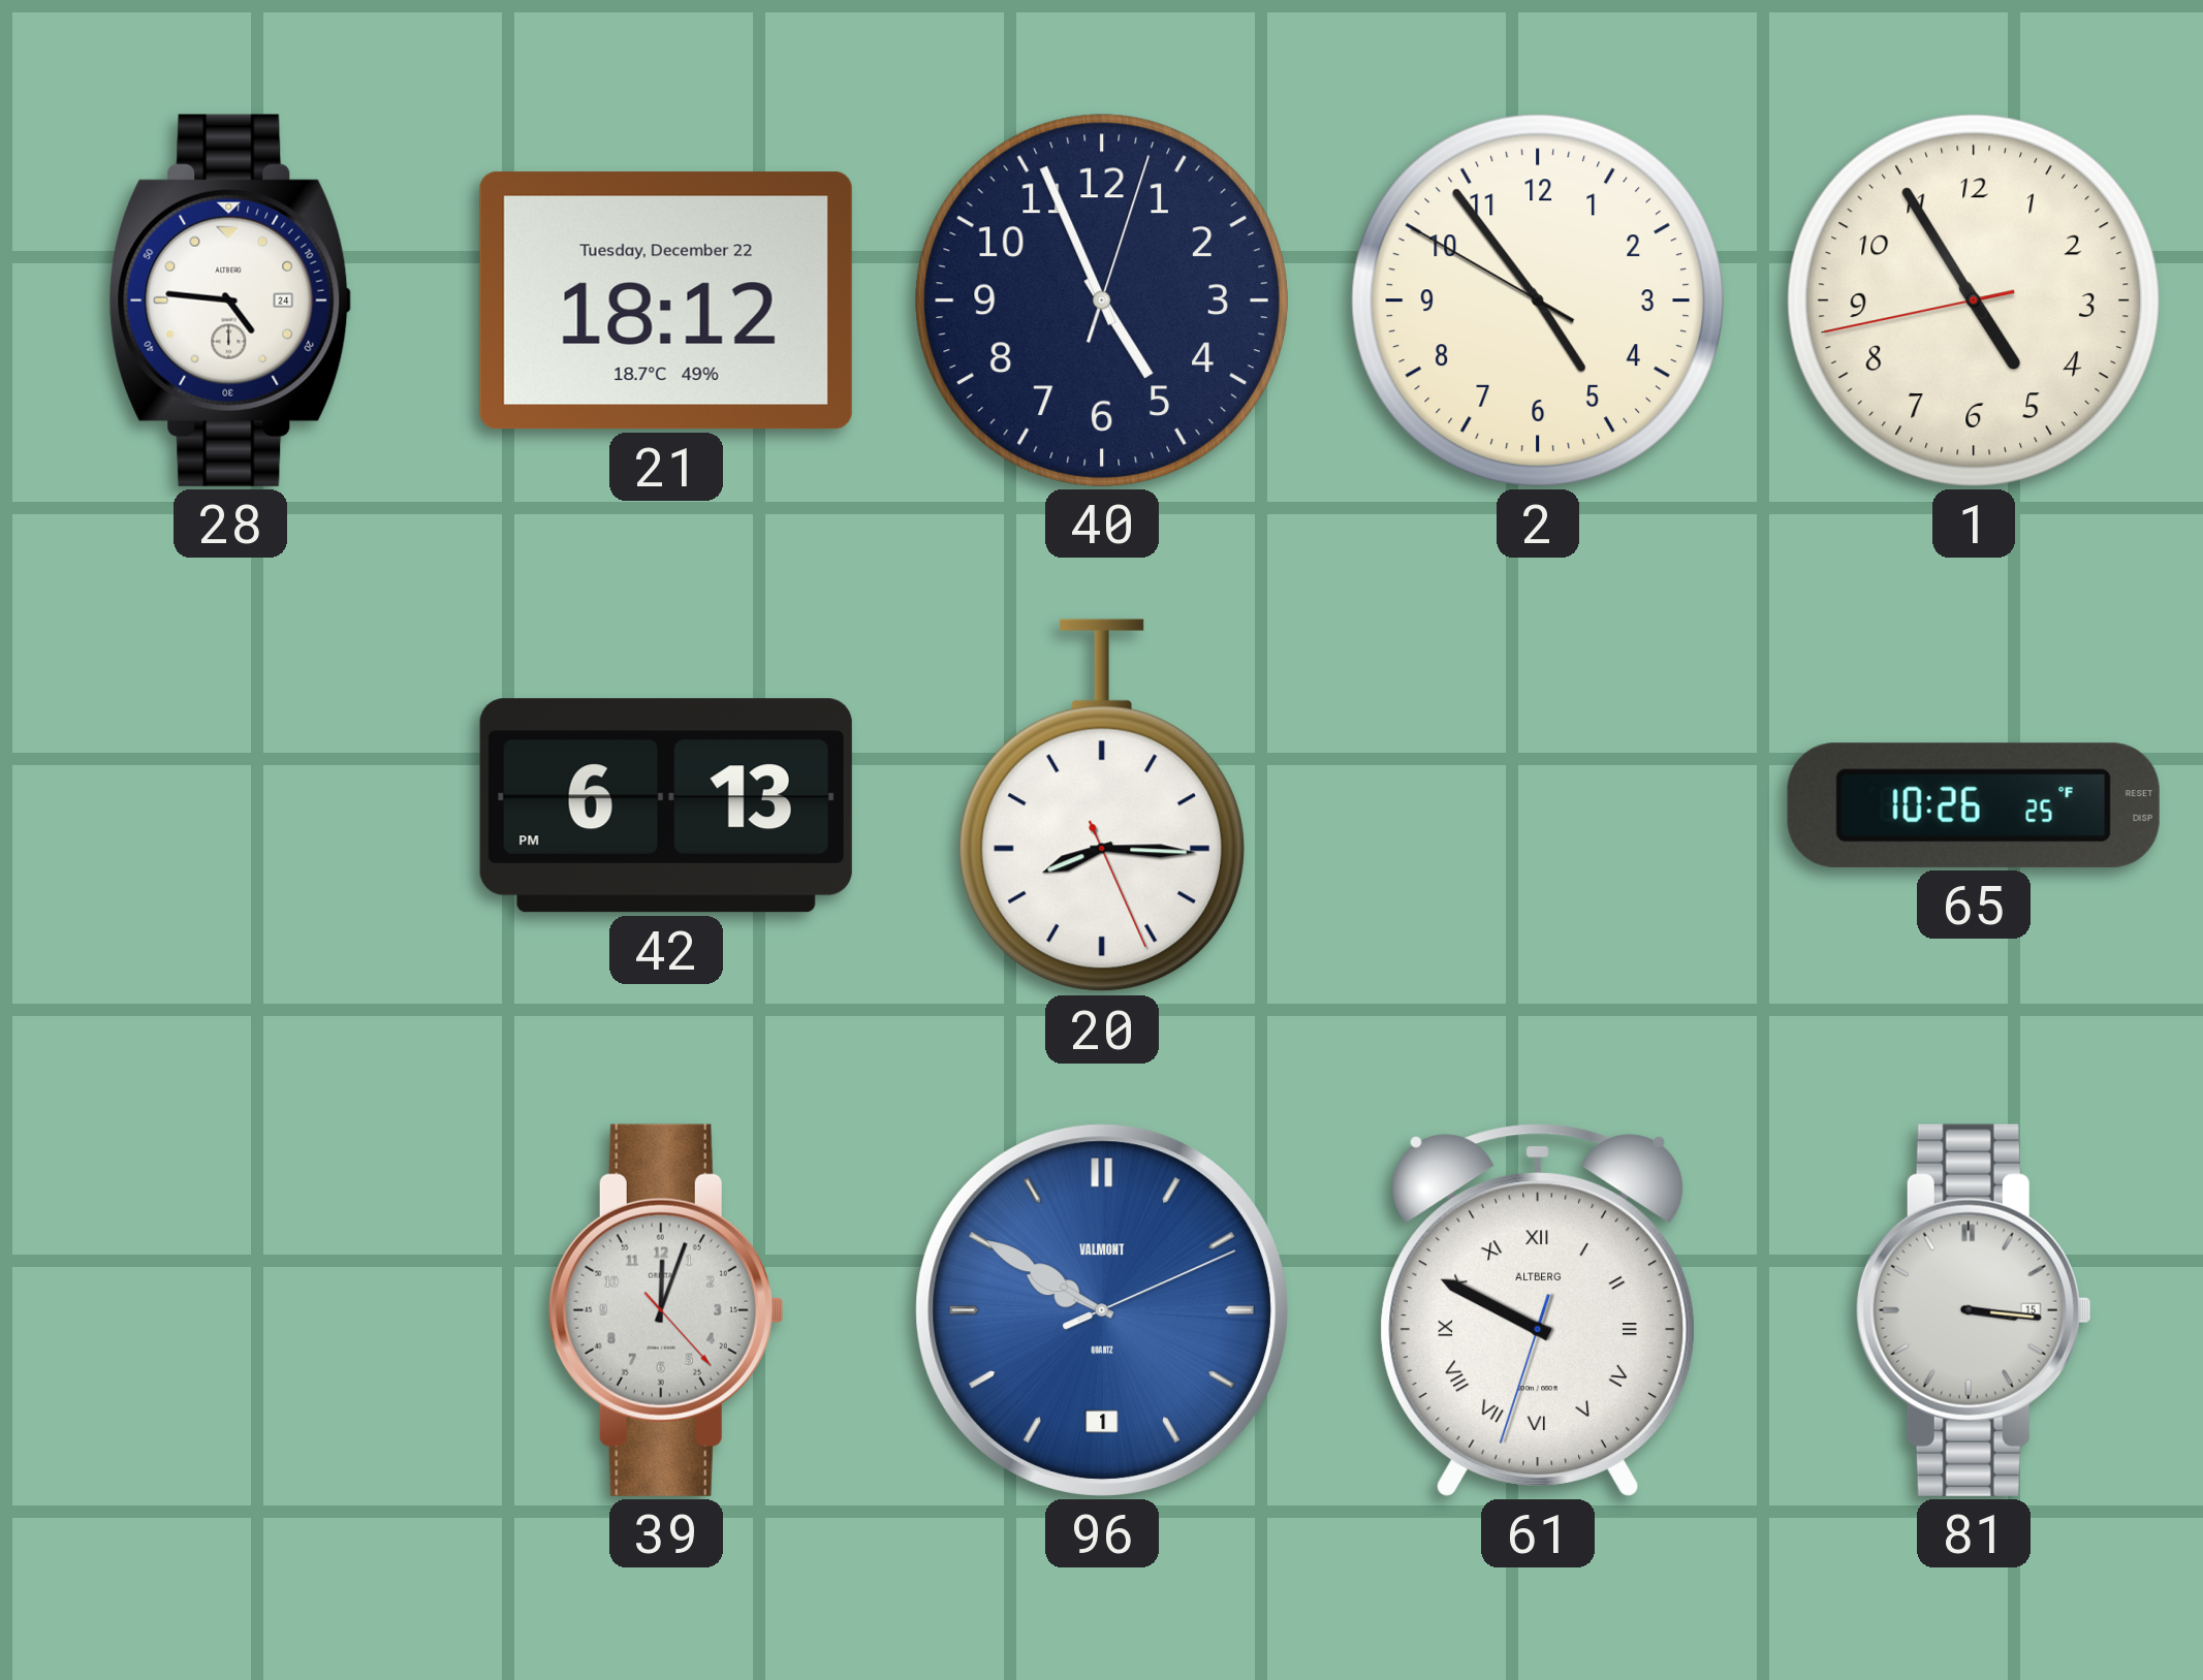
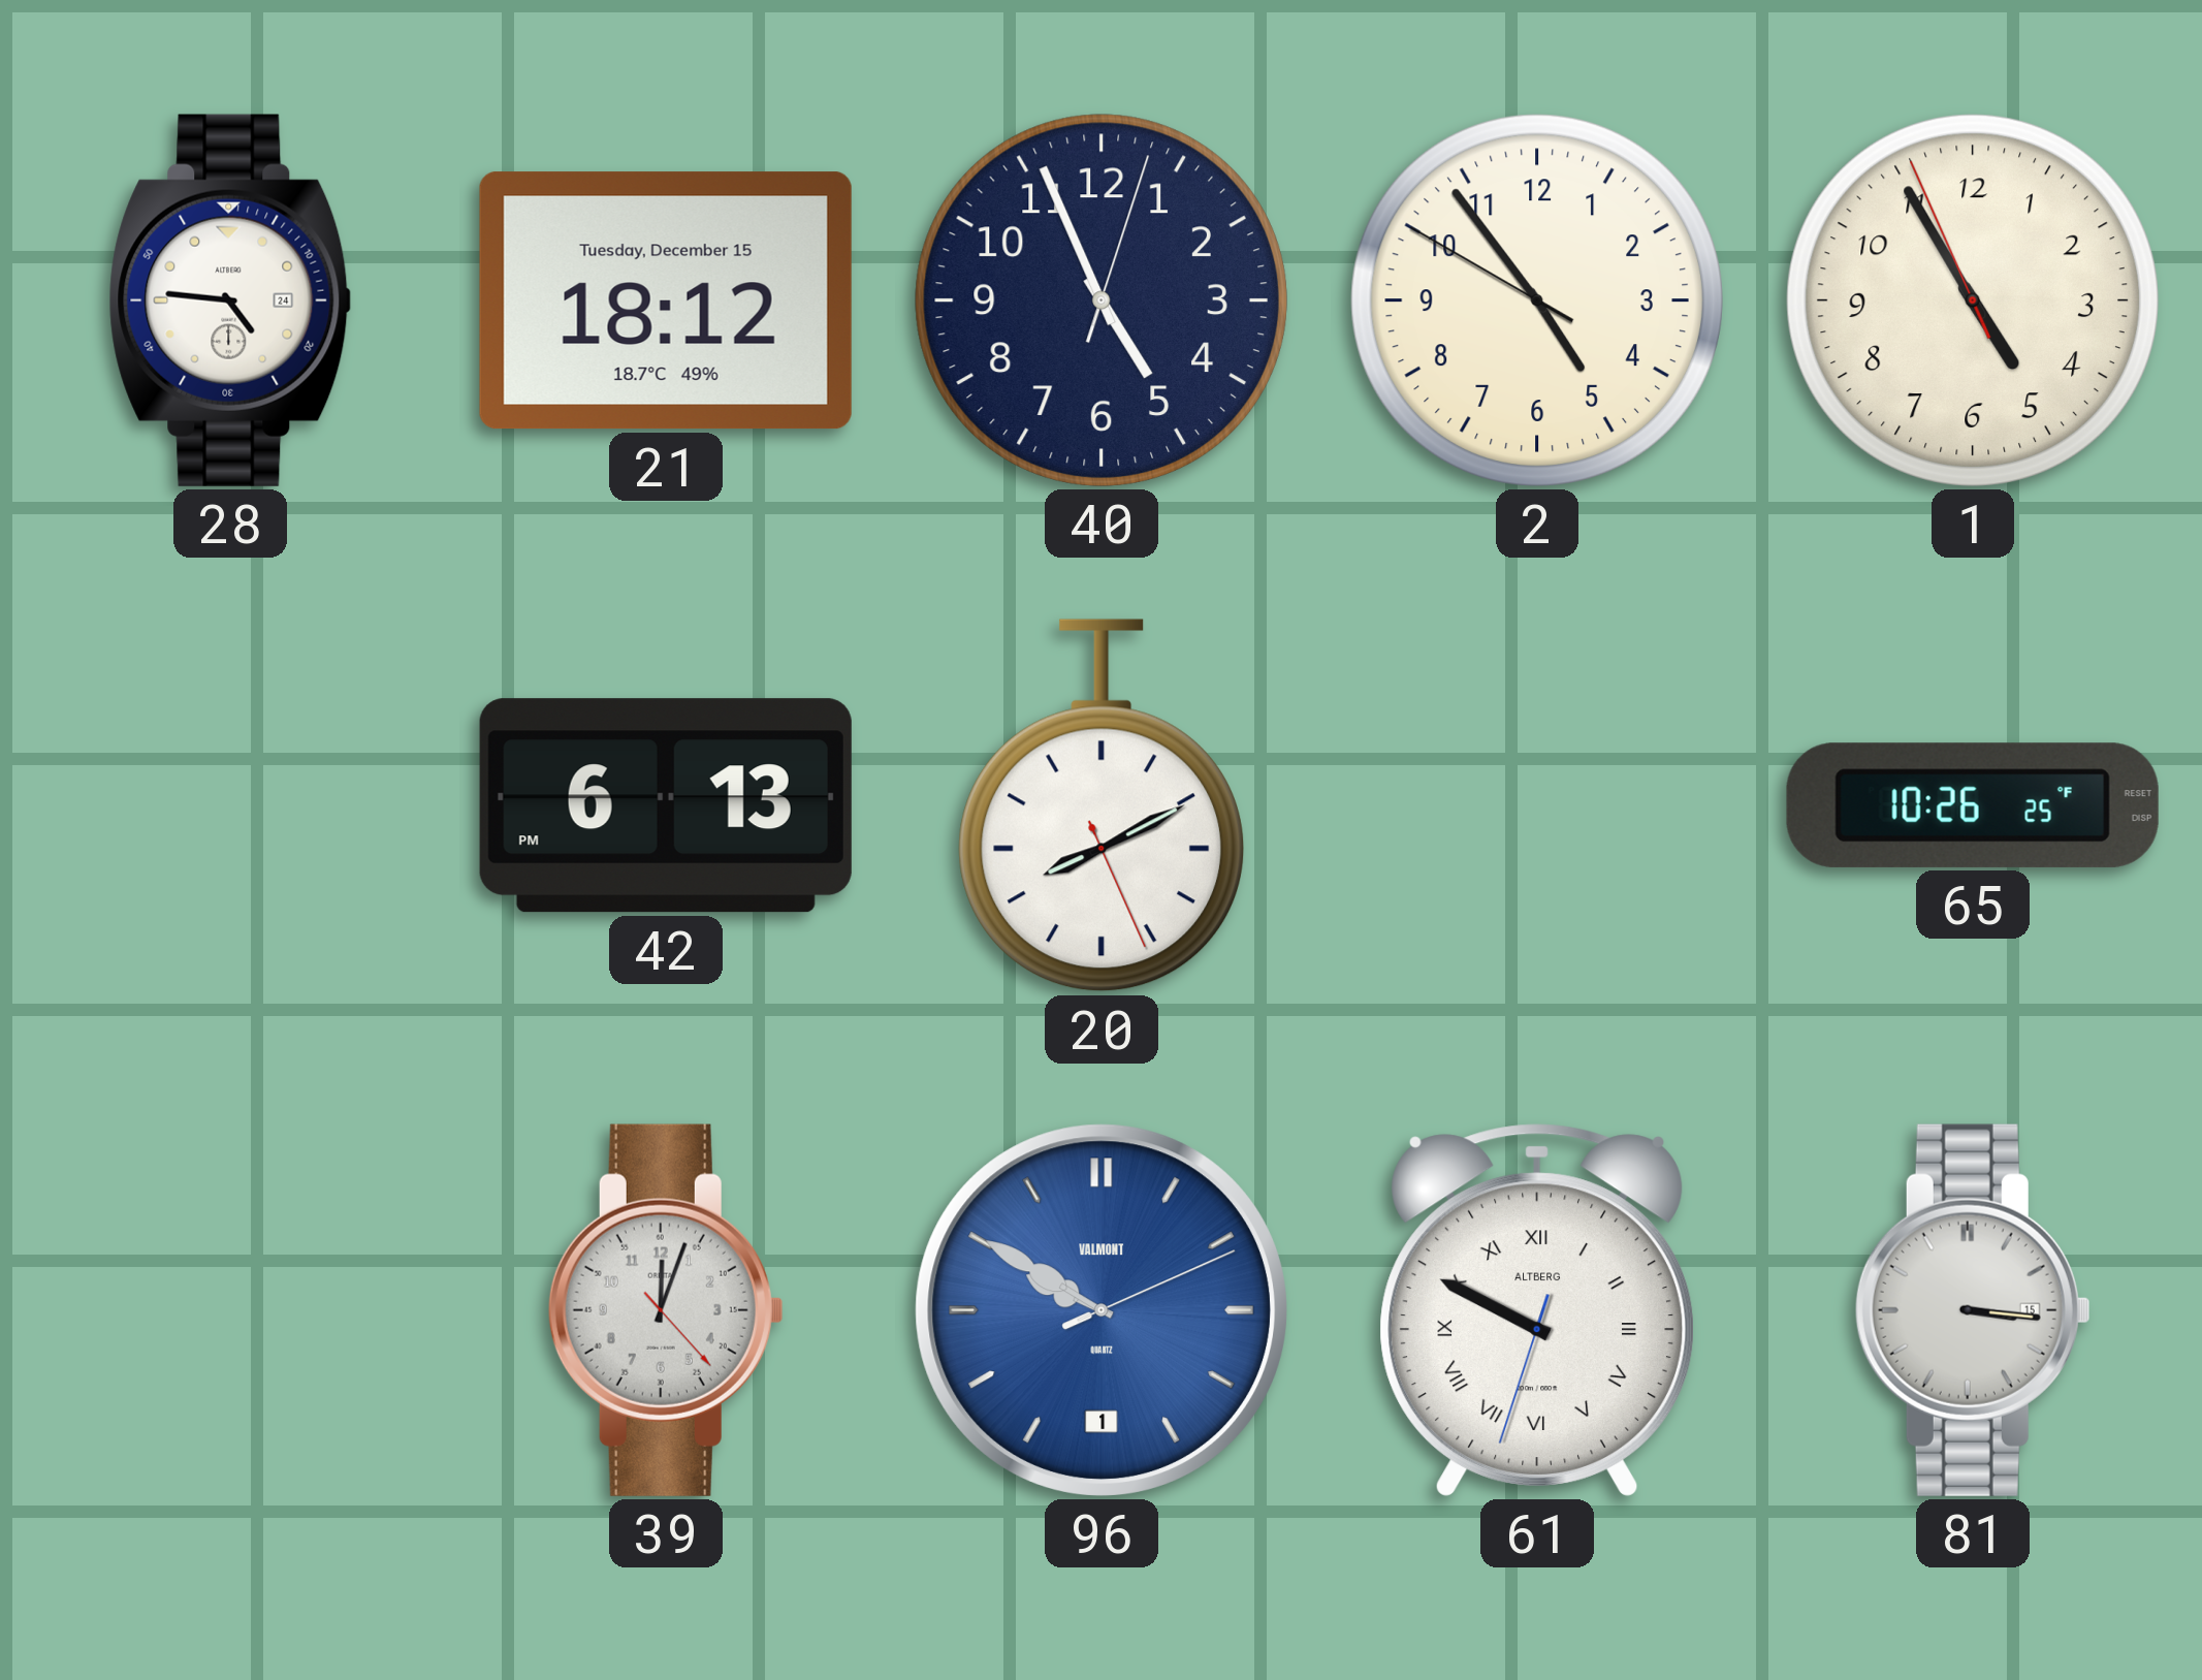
21 date: Tuesday, December 22 -> Tuesday, December 15 (666, 300)
1: 4:54:43 -> 4:54:56 (1973, 300)
20: 8:15 -> 8:10 (1102, 805)
